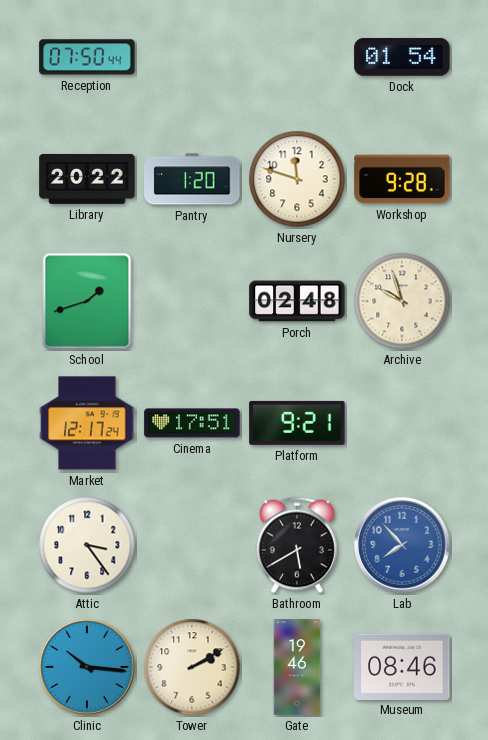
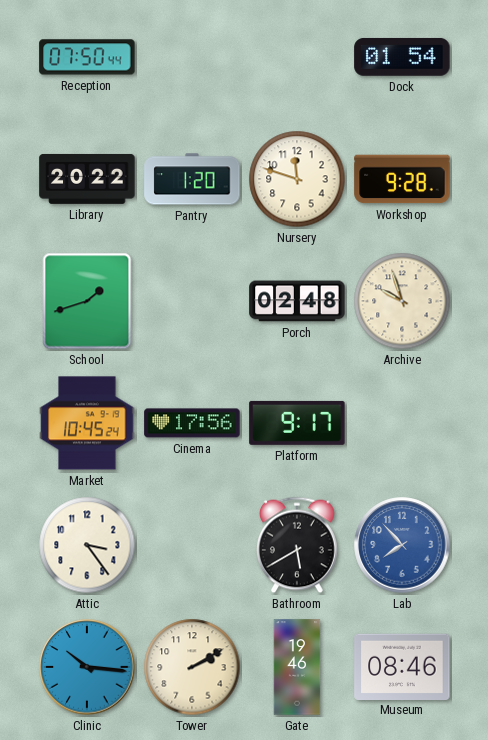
Market: 12:17 -> 10:45 (87, 423)
Cinema: 17:51 -> 17:56 (192, 423)
Platform: 9:21 -> 9:17 (297, 423)
